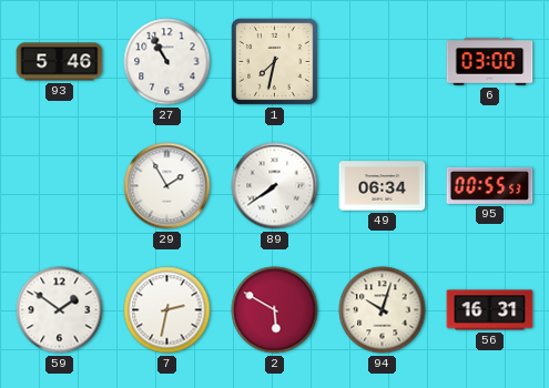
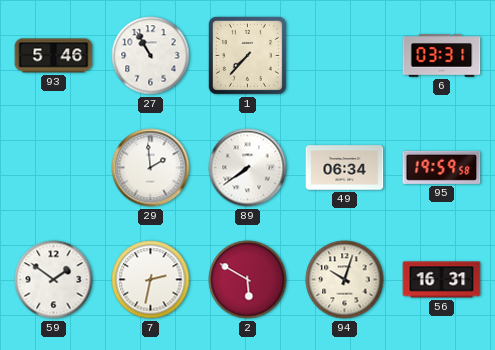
1: 7:32 -> 7:37 (247, 55)
6: 03:00 -> 03:31 (442, 56)
29: 1:55 -> 1:59 (151, 168)
95: 00:55 -> 19:59 (442, 167)
